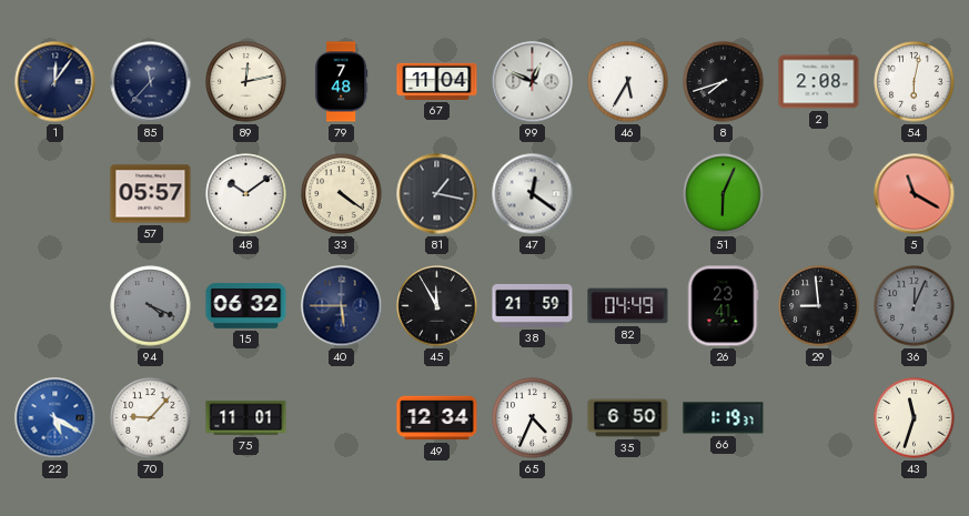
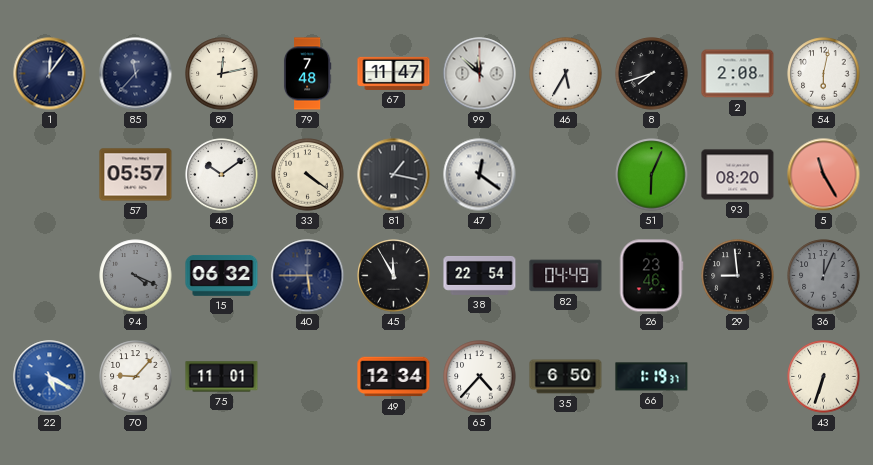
67: 11:04 -> 11:47 (394, 73)
99: 12:49 -> 11:52 (480, 74)
93: none -> 08:20 (738, 175)
5: 11:20 -> 11:25 (824, 175)
38: 21:59 -> 22:54 (480, 275)
26: 23:41 -> 23:46 (651, 276)
65: 4:34 -> 4:37 (480, 377)
43: 11:33 -> 6:33 (824, 377)
